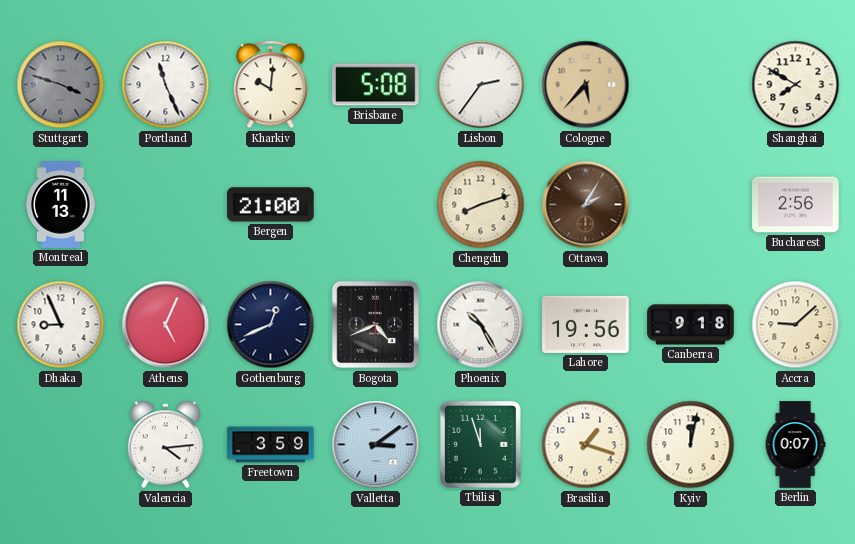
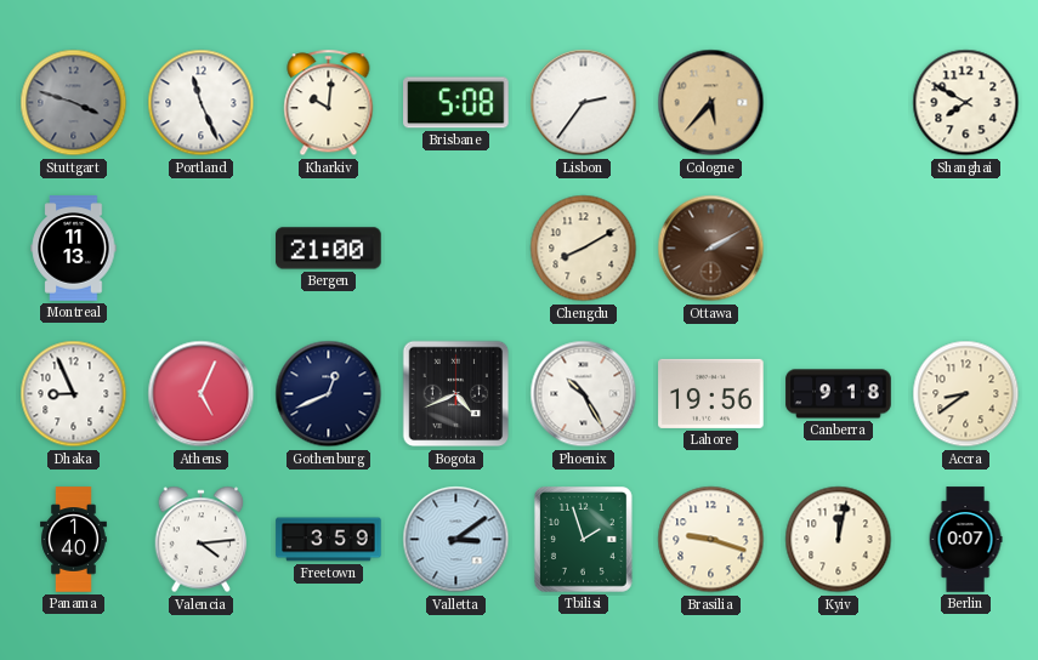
Chengdu: 8:12 -> 8:10 (584, 249)
Ottawa: 2:05 -> 2:10 (711, 249)
Bucharest: 2:56 -> none (796, 205)
Accra: 9:08 -> 8:39 (966, 394)
Panama: none -> 1:40 (74, 540)
Tbilisi: 11:57 -> 1:57 (583, 540)
Brasilia: 1:18 -> 9:18 (711, 540)
